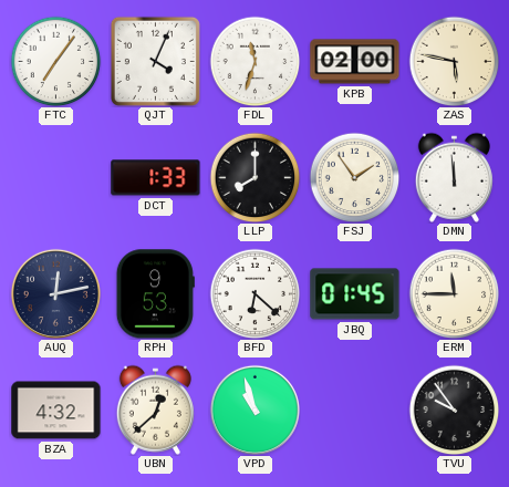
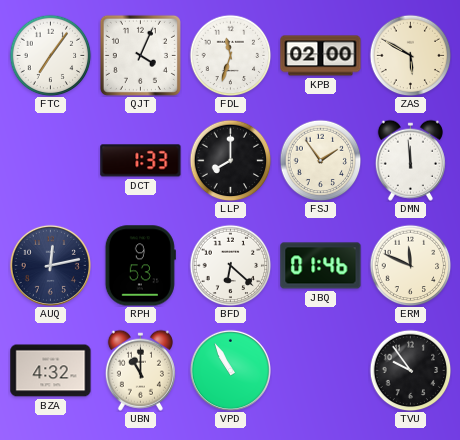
ZAS: 5:47 -> 5:50 (410, 55)
JBQ: 01:45 -> 01:46 (321, 266)
ERM: 11:45 -> 11:49 (410, 265)
UBN: 12:38 -> 11:00 (140, 370)
VPD: 10:57 -> 10:55 (230, 370)
